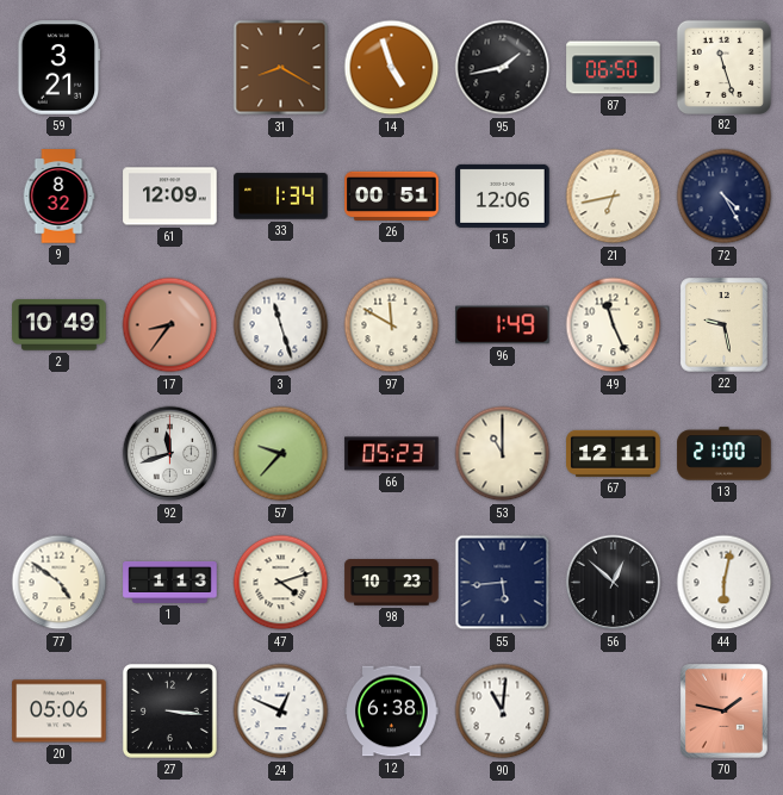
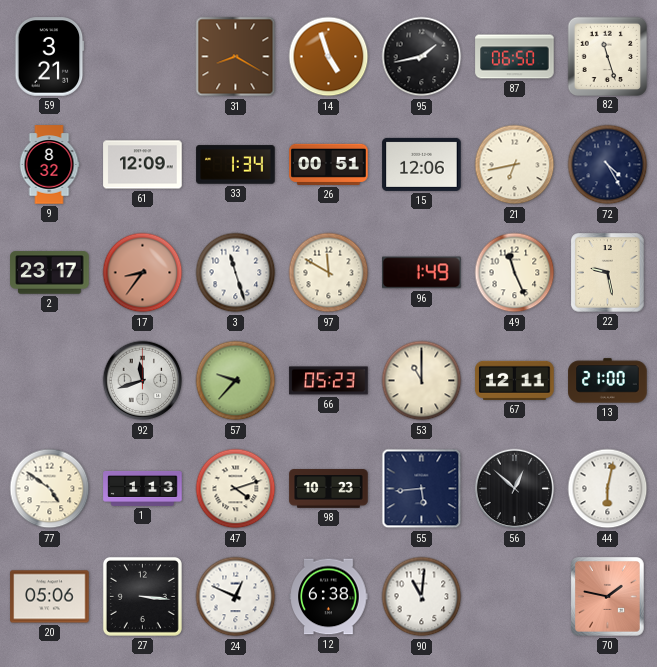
2: 10:49 -> 23:17 (50, 273)
